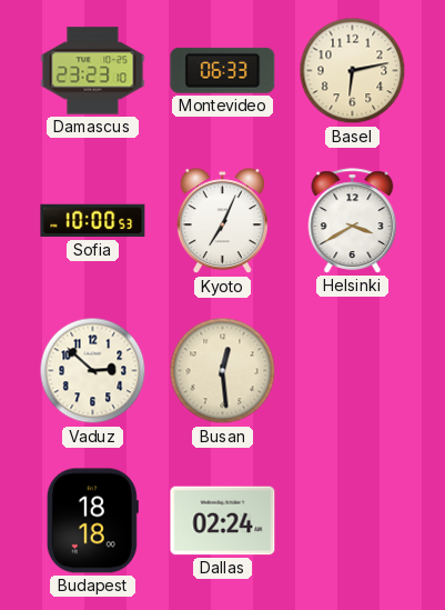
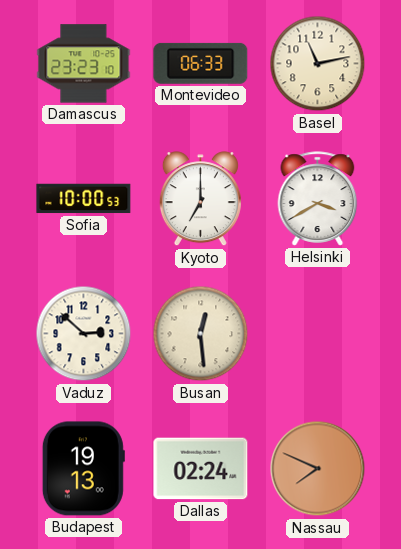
Basel: 6:13 -> 11:13 (318, 64)
Kyoto: 7:04 -> 7:00 (200, 199)
Budapest: 18:18 -> 19:13 (83, 469)
Nassau: none -> 7:49 (318, 469)
